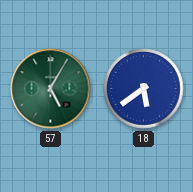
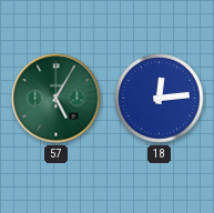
18: 5:39 -> 12:14 (160, 99)
